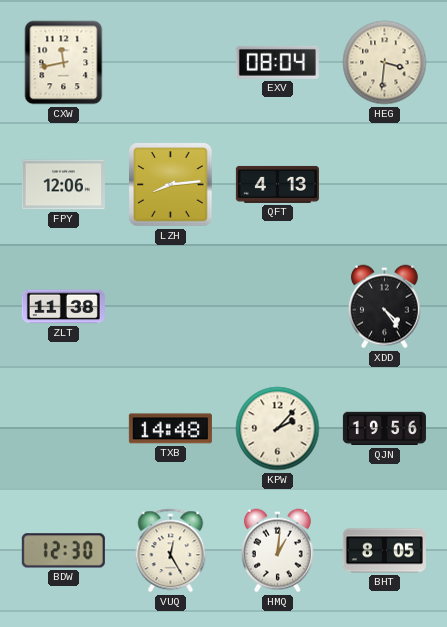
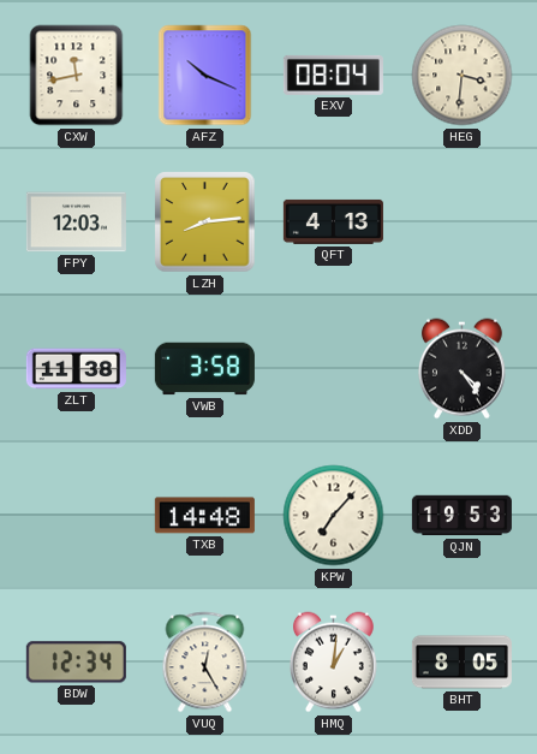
AFZ: none -> 10:19 (205, 76)
FPY: 12:06 -> 12:03 (76, 222)
VWB: none -> 3:58 (204, 369)
KPW: 2:07 -> 7:07 (334, 516)
QJN: 19:56 -> 19:53 (461, 516)
BDW: 12:30 -> 12:34 (76, 663)
